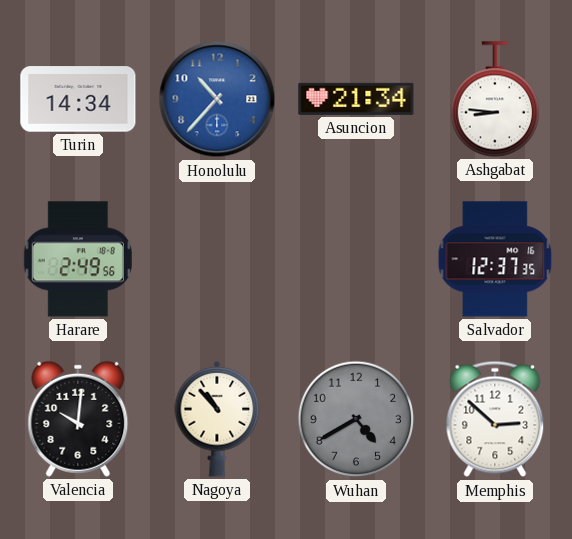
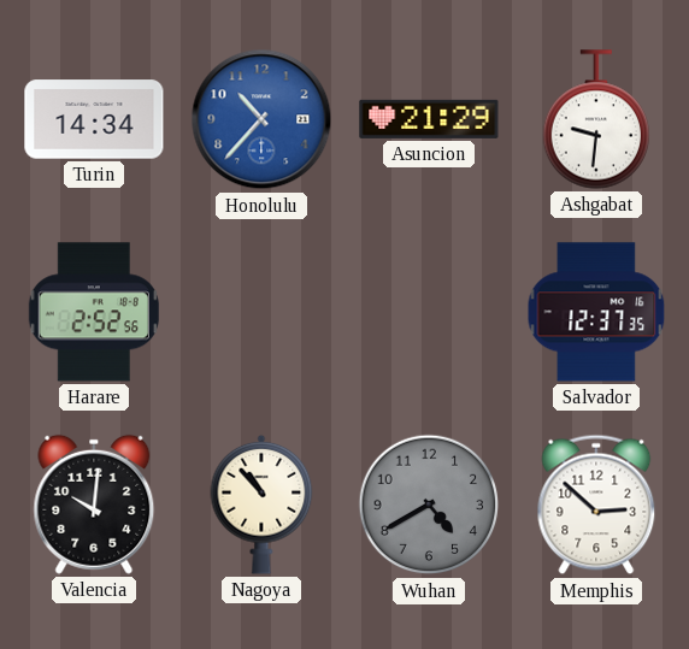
Asuncion: 21:34 -> 21:29 (429, 119)
Ashgabat: 8:46 -> 9:31 (595, 119)
Harare: 2:49 -> 2:52 (94, 312)
